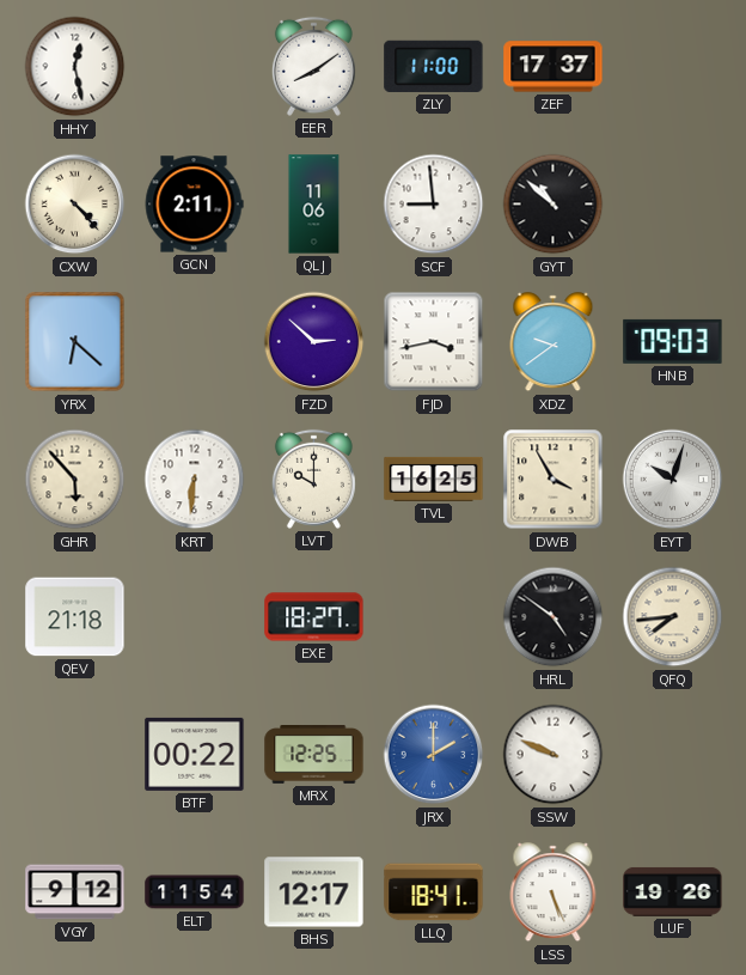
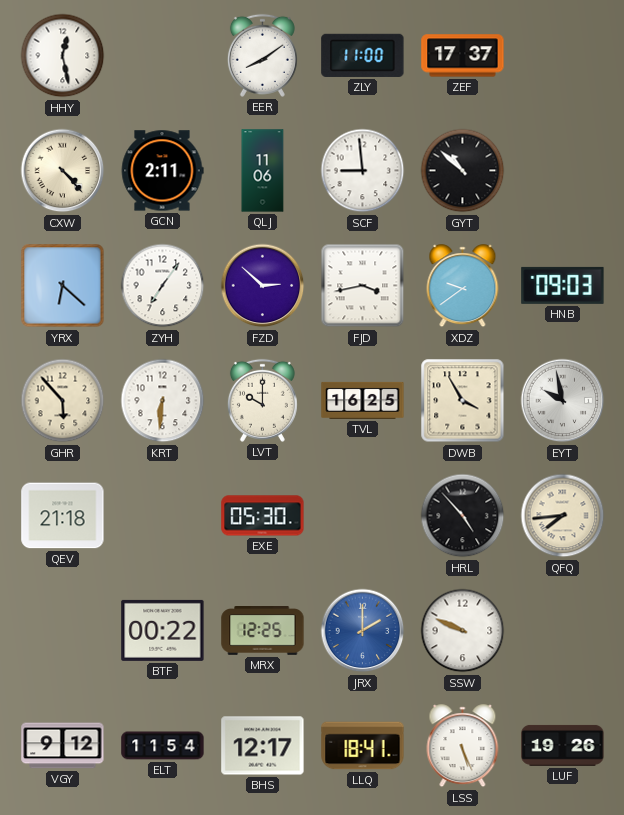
ZYH: none -> 7:06 (163, 286)
EYT: 10:03 -> 9:58 (563, 401)
EXE: 18:27 -> 05:30 (263, 516)
HRL: 4:51 -> 4:53 (463, 516)
